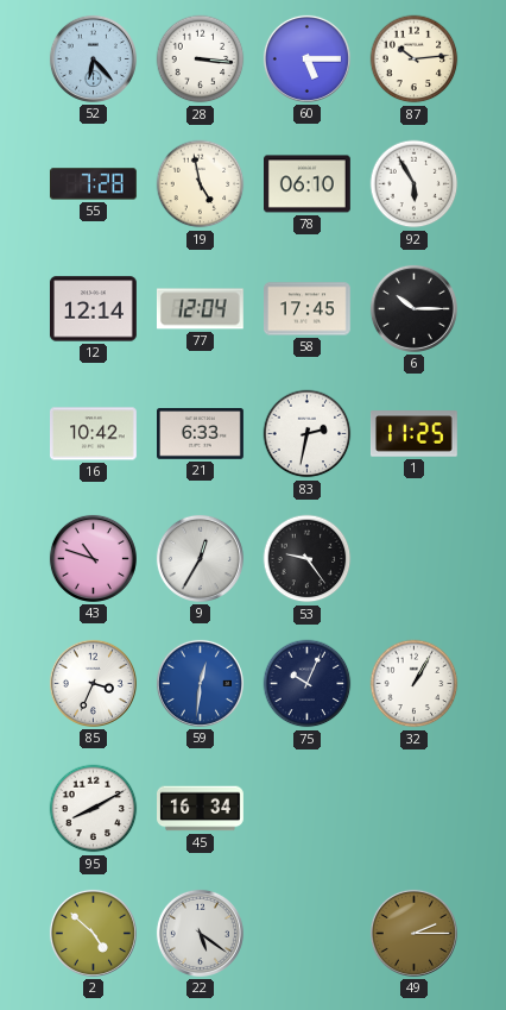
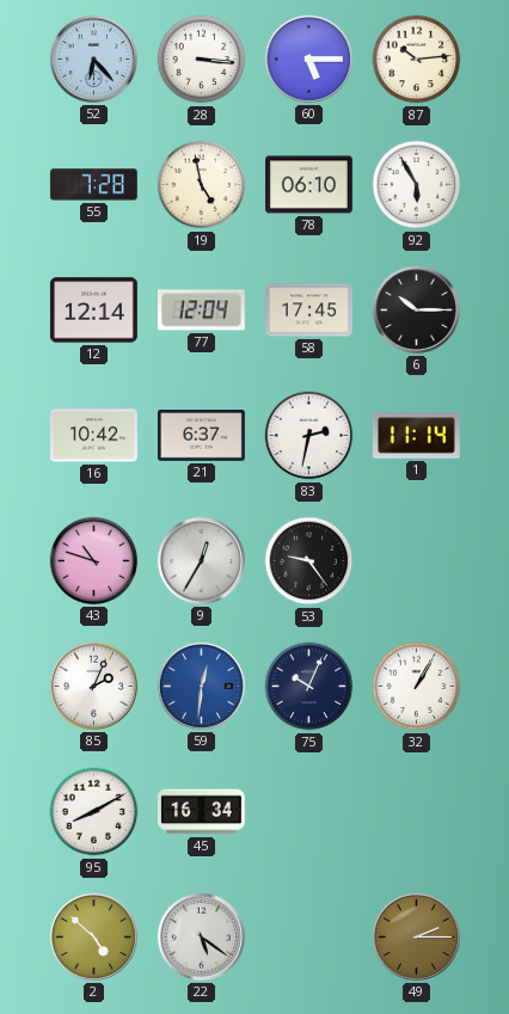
21: 6:33 -> 6:37 (202, 436)
1: 11:25 -> 11:14 (416, 436)
85: 3:34 -> 2:04 (93, 686)
